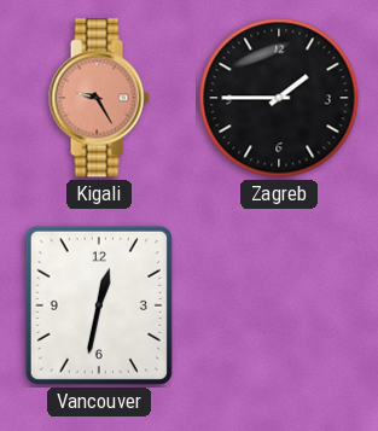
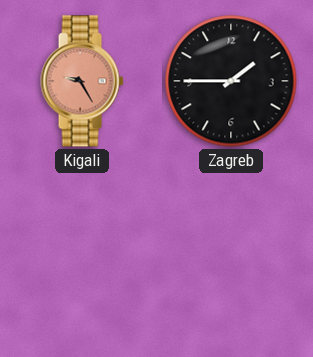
Vancouver: 12:32 -> none (99, 305)
